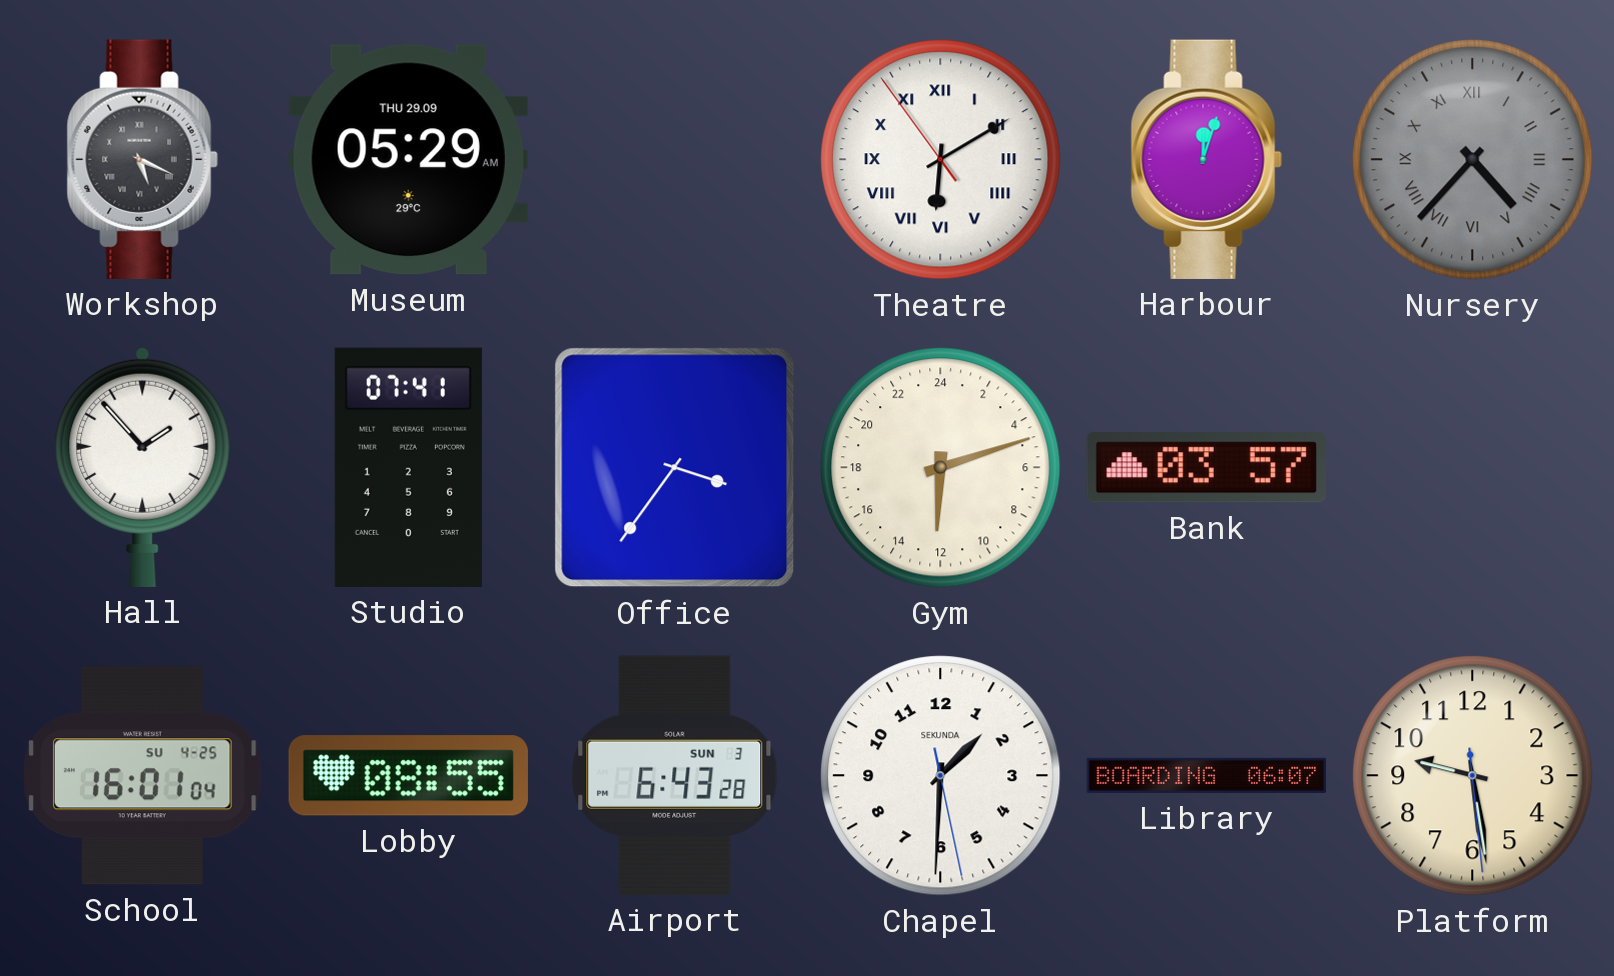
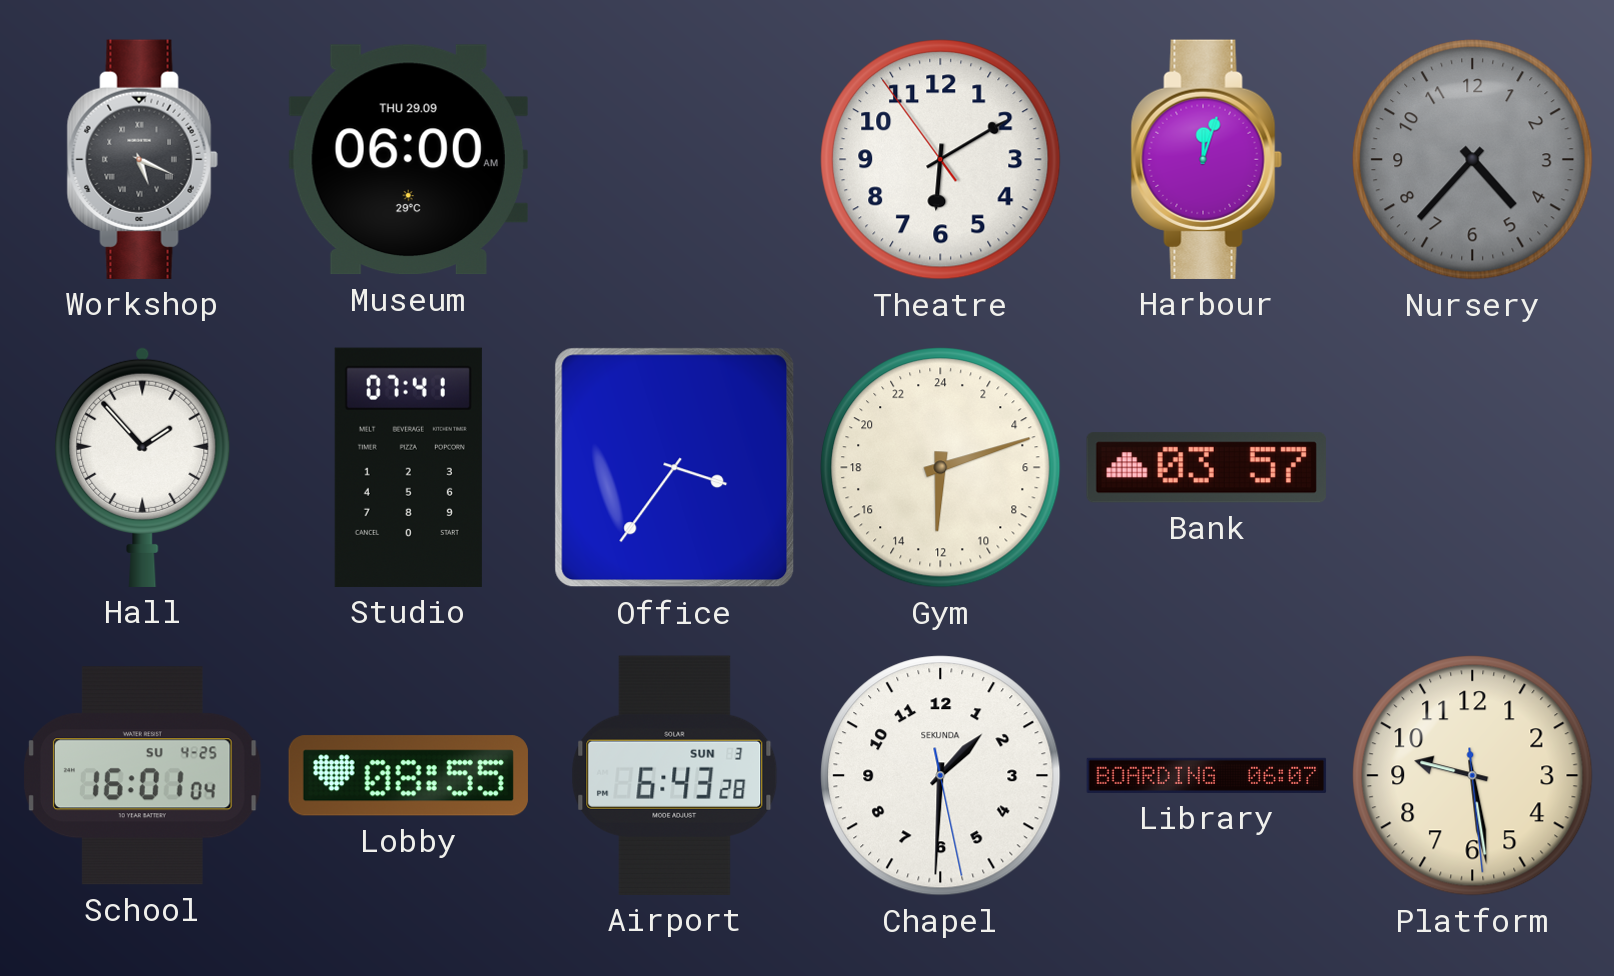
Museum: 05:29 -> 06:00 (408, 160)
Theatre numerals: Roman -> Arabic (941, 160)
Nursery numerals: Roman -> Arabic (1473, 160)
